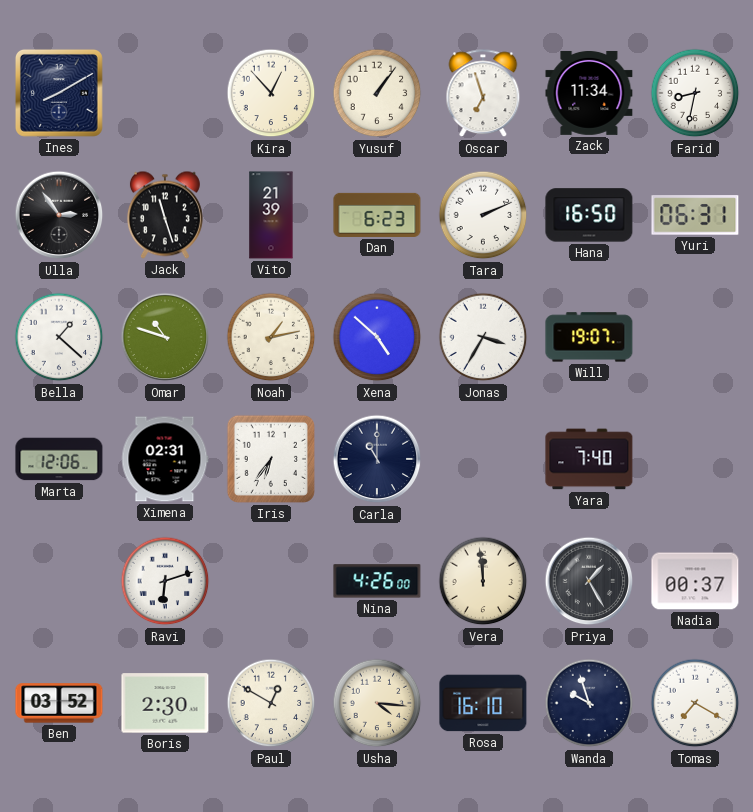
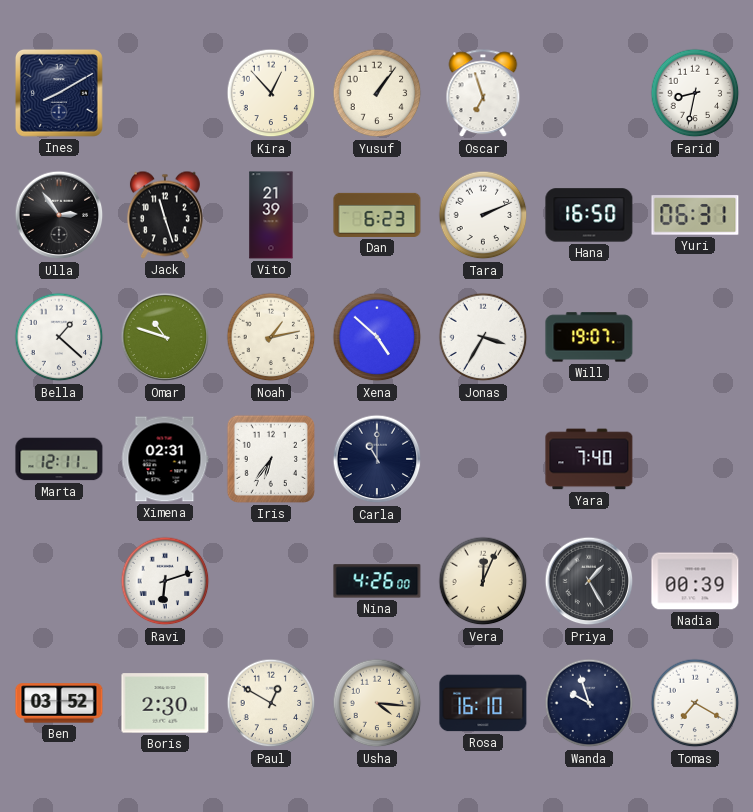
Zack: 11:34 -> none (589, 93)
Marta: 12:06 -> 12:11 (59, 459)
Vera: 11:59 -> 12:04 (483, 581)
Nadia: 00:37 -> 00:39 (695, 581)
